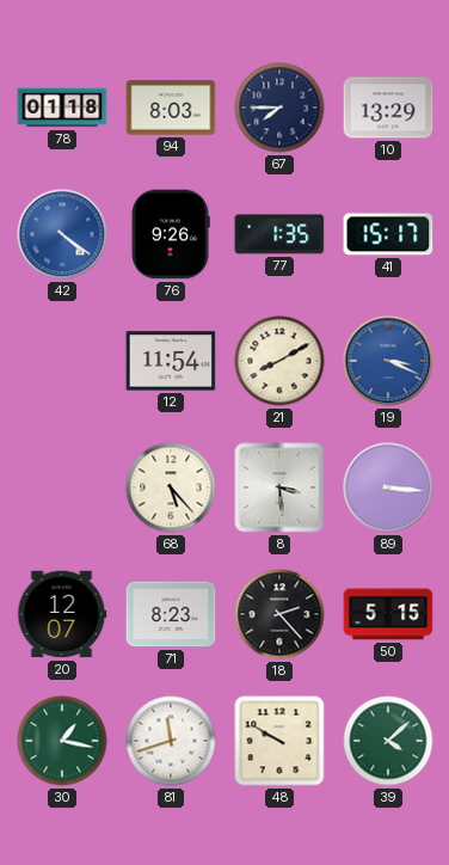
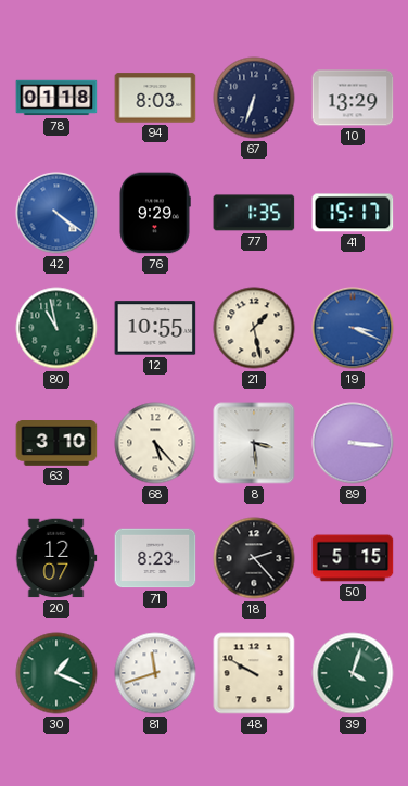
67: 7:45 -> 6:33 (254, 98)
76: 9:26 -> 9:29 (155, 213)
80: none -> 10:58 (56, 328)
12: 11:54 -> 10:55 (155, 328)
21: 8:10 -> 1:28 (254, 328)
63: none -> 3:10 (56, 443)
30: 1:17 -> 1:19 (56, 673)
39: 4:08 -> 4:03 (353, 673)
